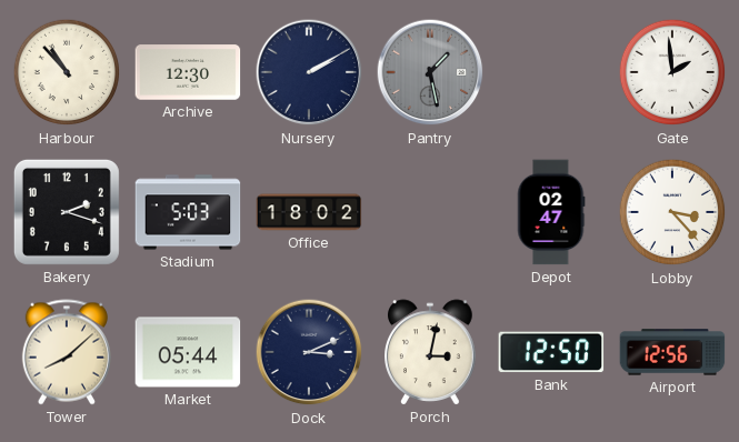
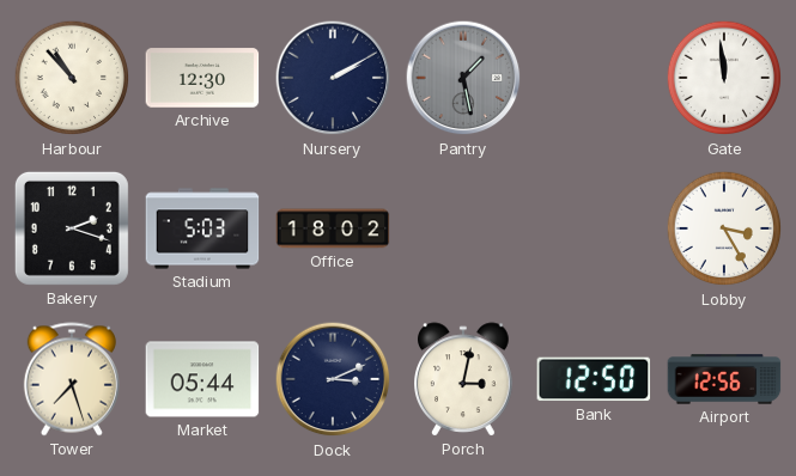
Gate: 1:59 -> 11:59 (724, 78)
Depot: 02:47 -> none (551, 212)
Lobby: 3:23 -> 3:25 (724, 228)
Tower: 8:08 -> 7:27 (72, 379)
